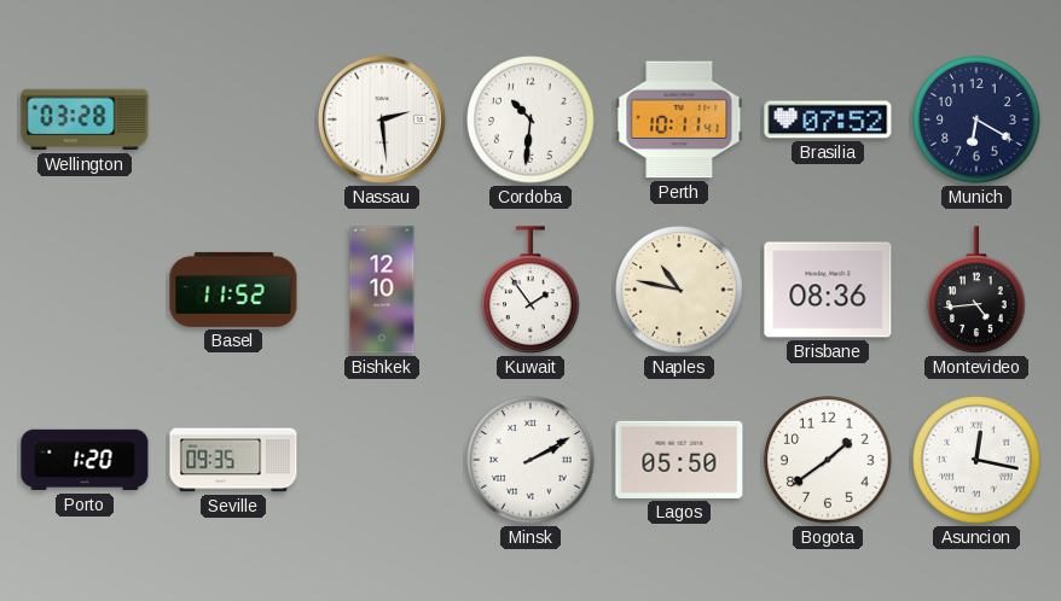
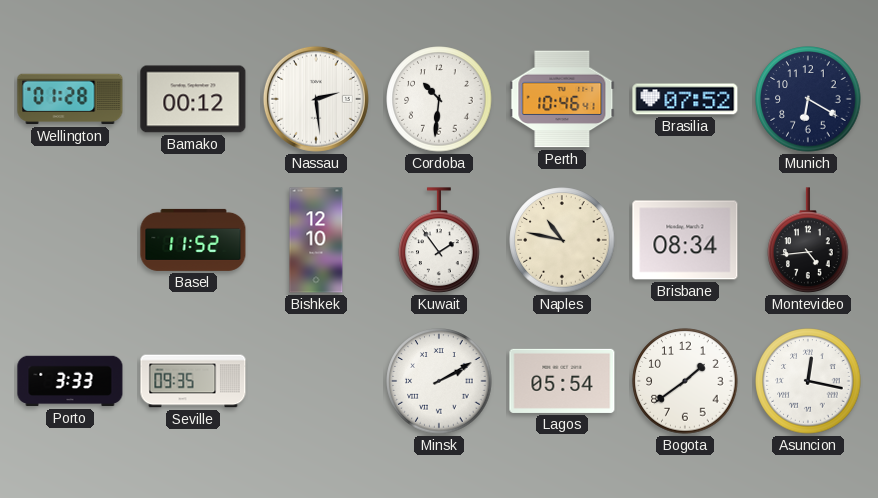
Wellington: 03:28 -> 01:28 (70, 99)
Bamako: none -> 00:12 (193, 99)
Perth: 10:11 -> 10:46 (562, 99)
Brisbane: 08:36 -> 08:34 (685, 240)
Porto: 1:20 -> 3:33 (70, 381)
Lagos: 05:50 -> 05:54 (562, 381)
